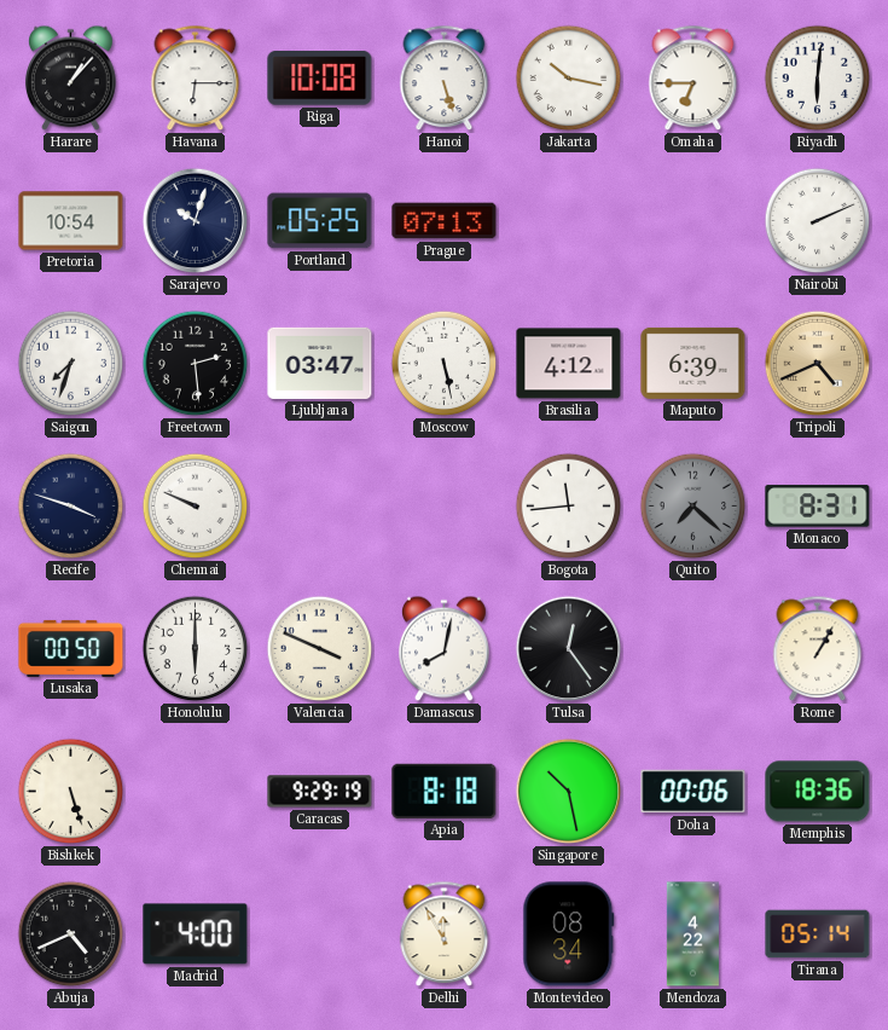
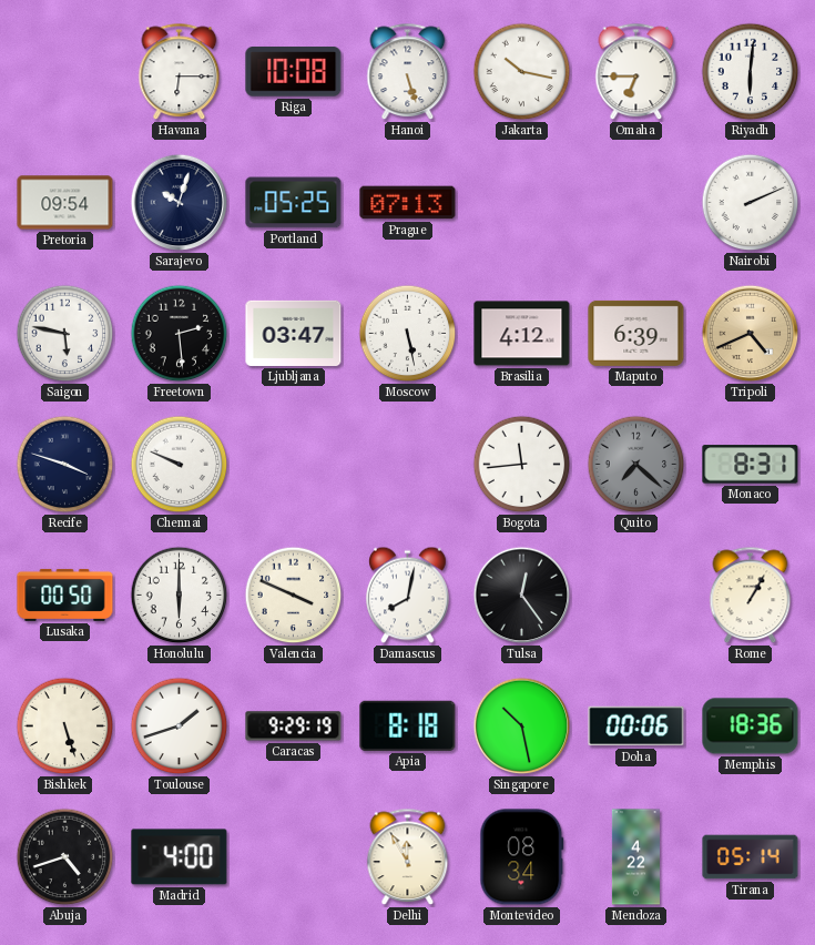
Harare: 1:07 -> none (71, 79)
Pretoria: 10:54 -> 09:54 (65, 203)
Saigon: 7:33 -> 5:47 (65, 334)
Toulouse: none -> 1:42 (180, 726)
Abuja: 4:41 -> 4:42 (65, 857)
